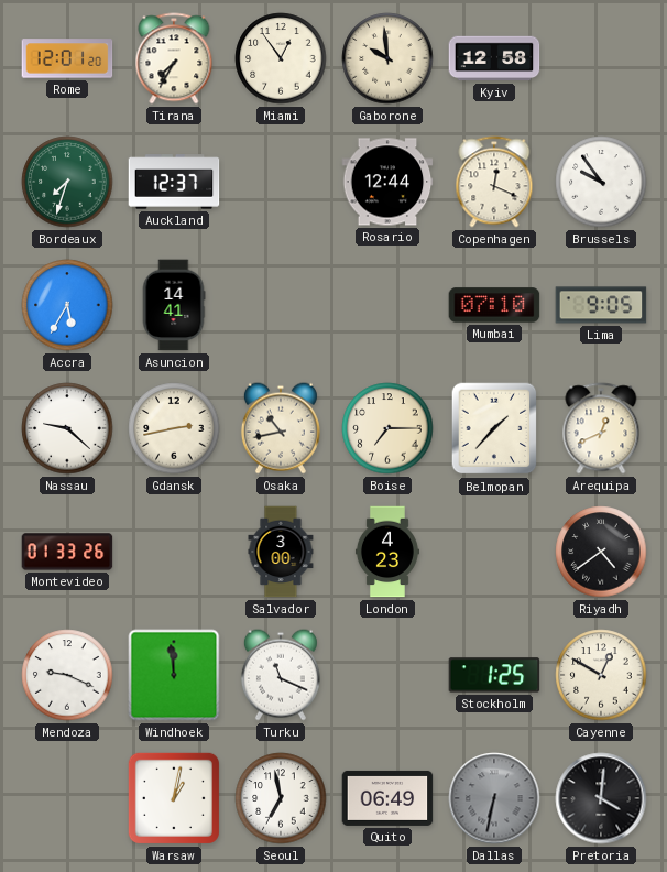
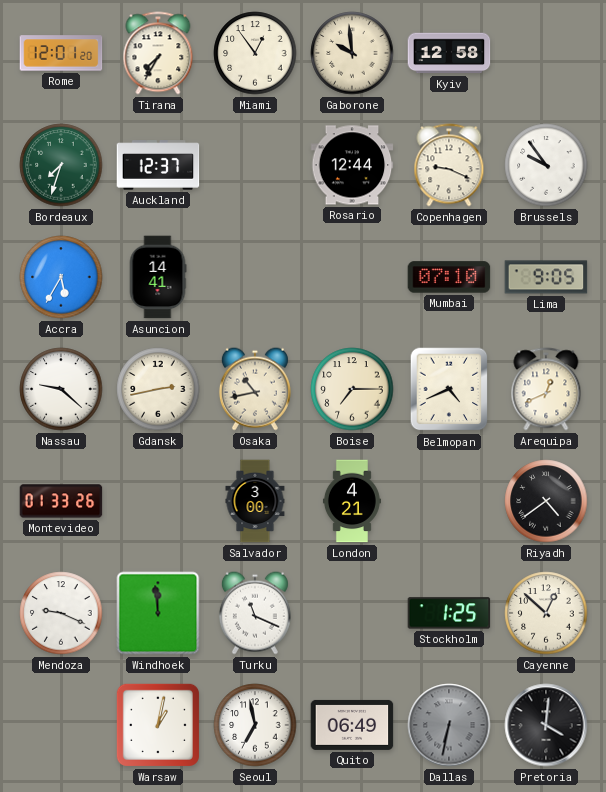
Copenhagen: 12:19 -> 9:19 (449, 165)
Belmopan: 1:37 -> 4:41 (449, 389)
London: 4:23 -> 4:21 (352, 501)
Cayenne: 12:50 -> 12:52 (546, 613)
